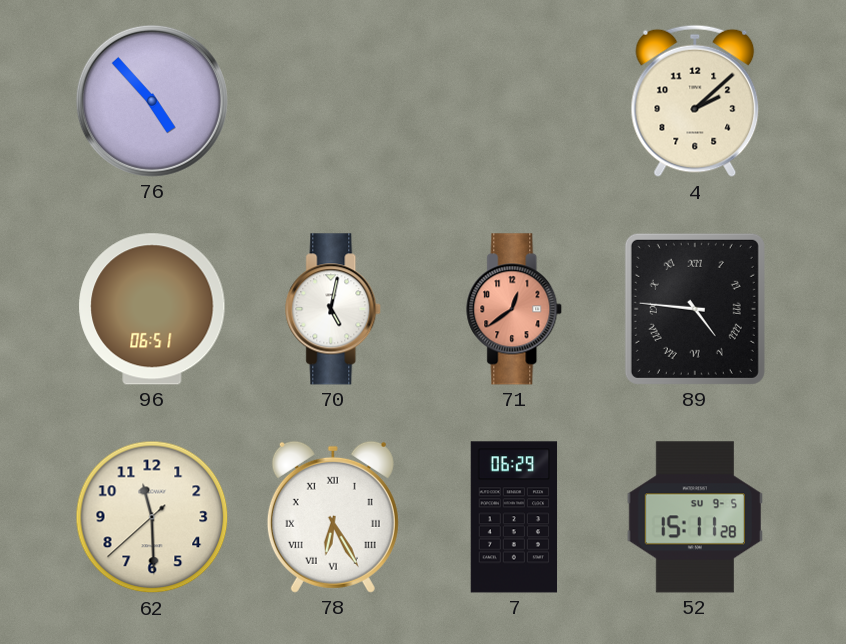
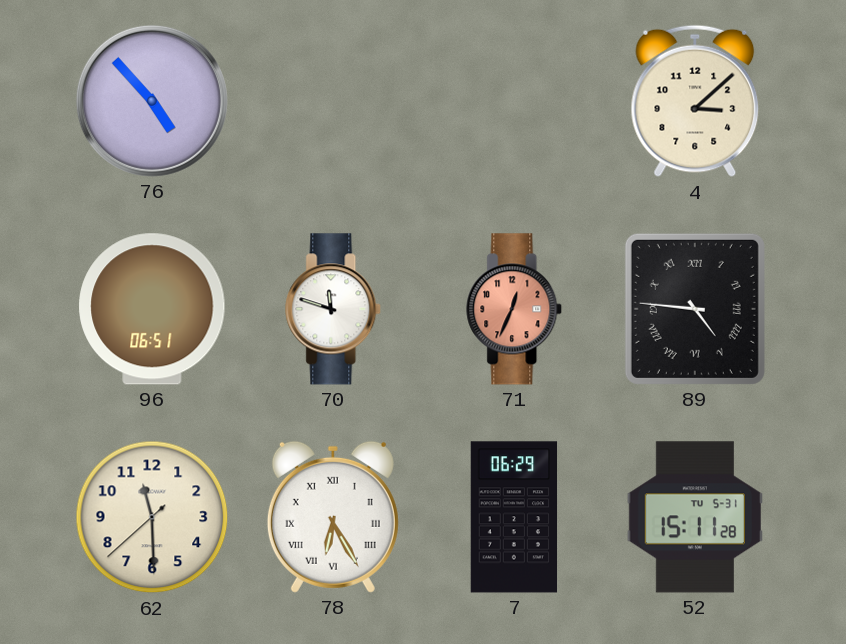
4: 2:08 -> 3:08 (695, 101)
70: 5:02 -> 11:48 (334, 309)
71: 12:39 -> 12:34 (515, 309)
52 date: SU 9-5 -> TU 5-31 (694, 517)
